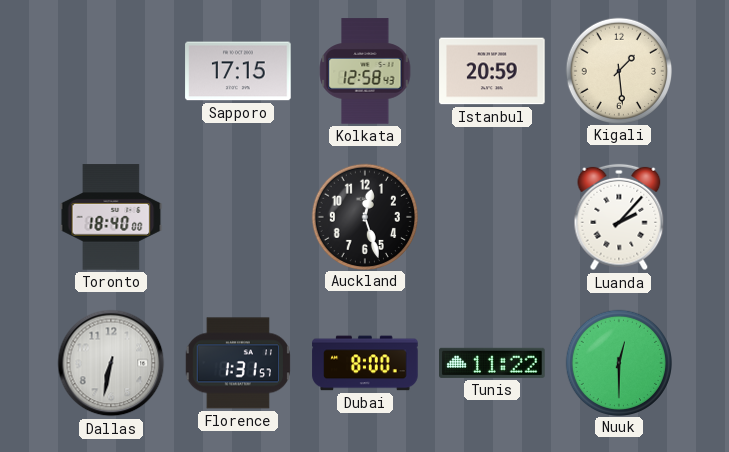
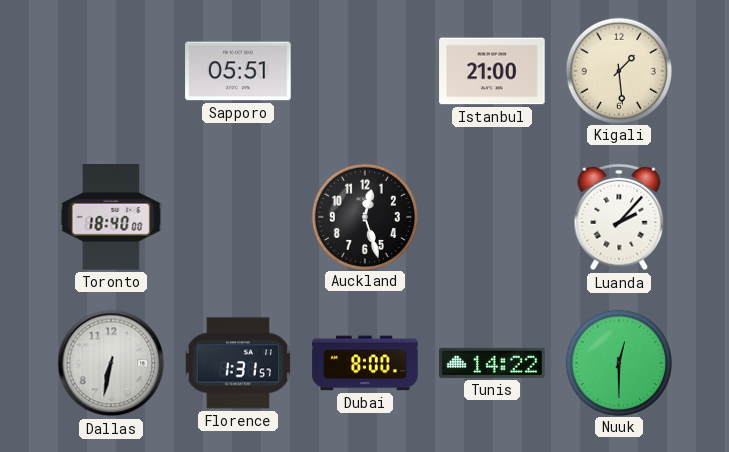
Sapporo: 17:15 -> 05:51 (238, 71)
Kolkata: 12:58 -> none (365, 71)
Istanbul: 20:59 -> 21:00 (492, 71)
Tunis: 11:22 -> 14:22 (492, 363)
